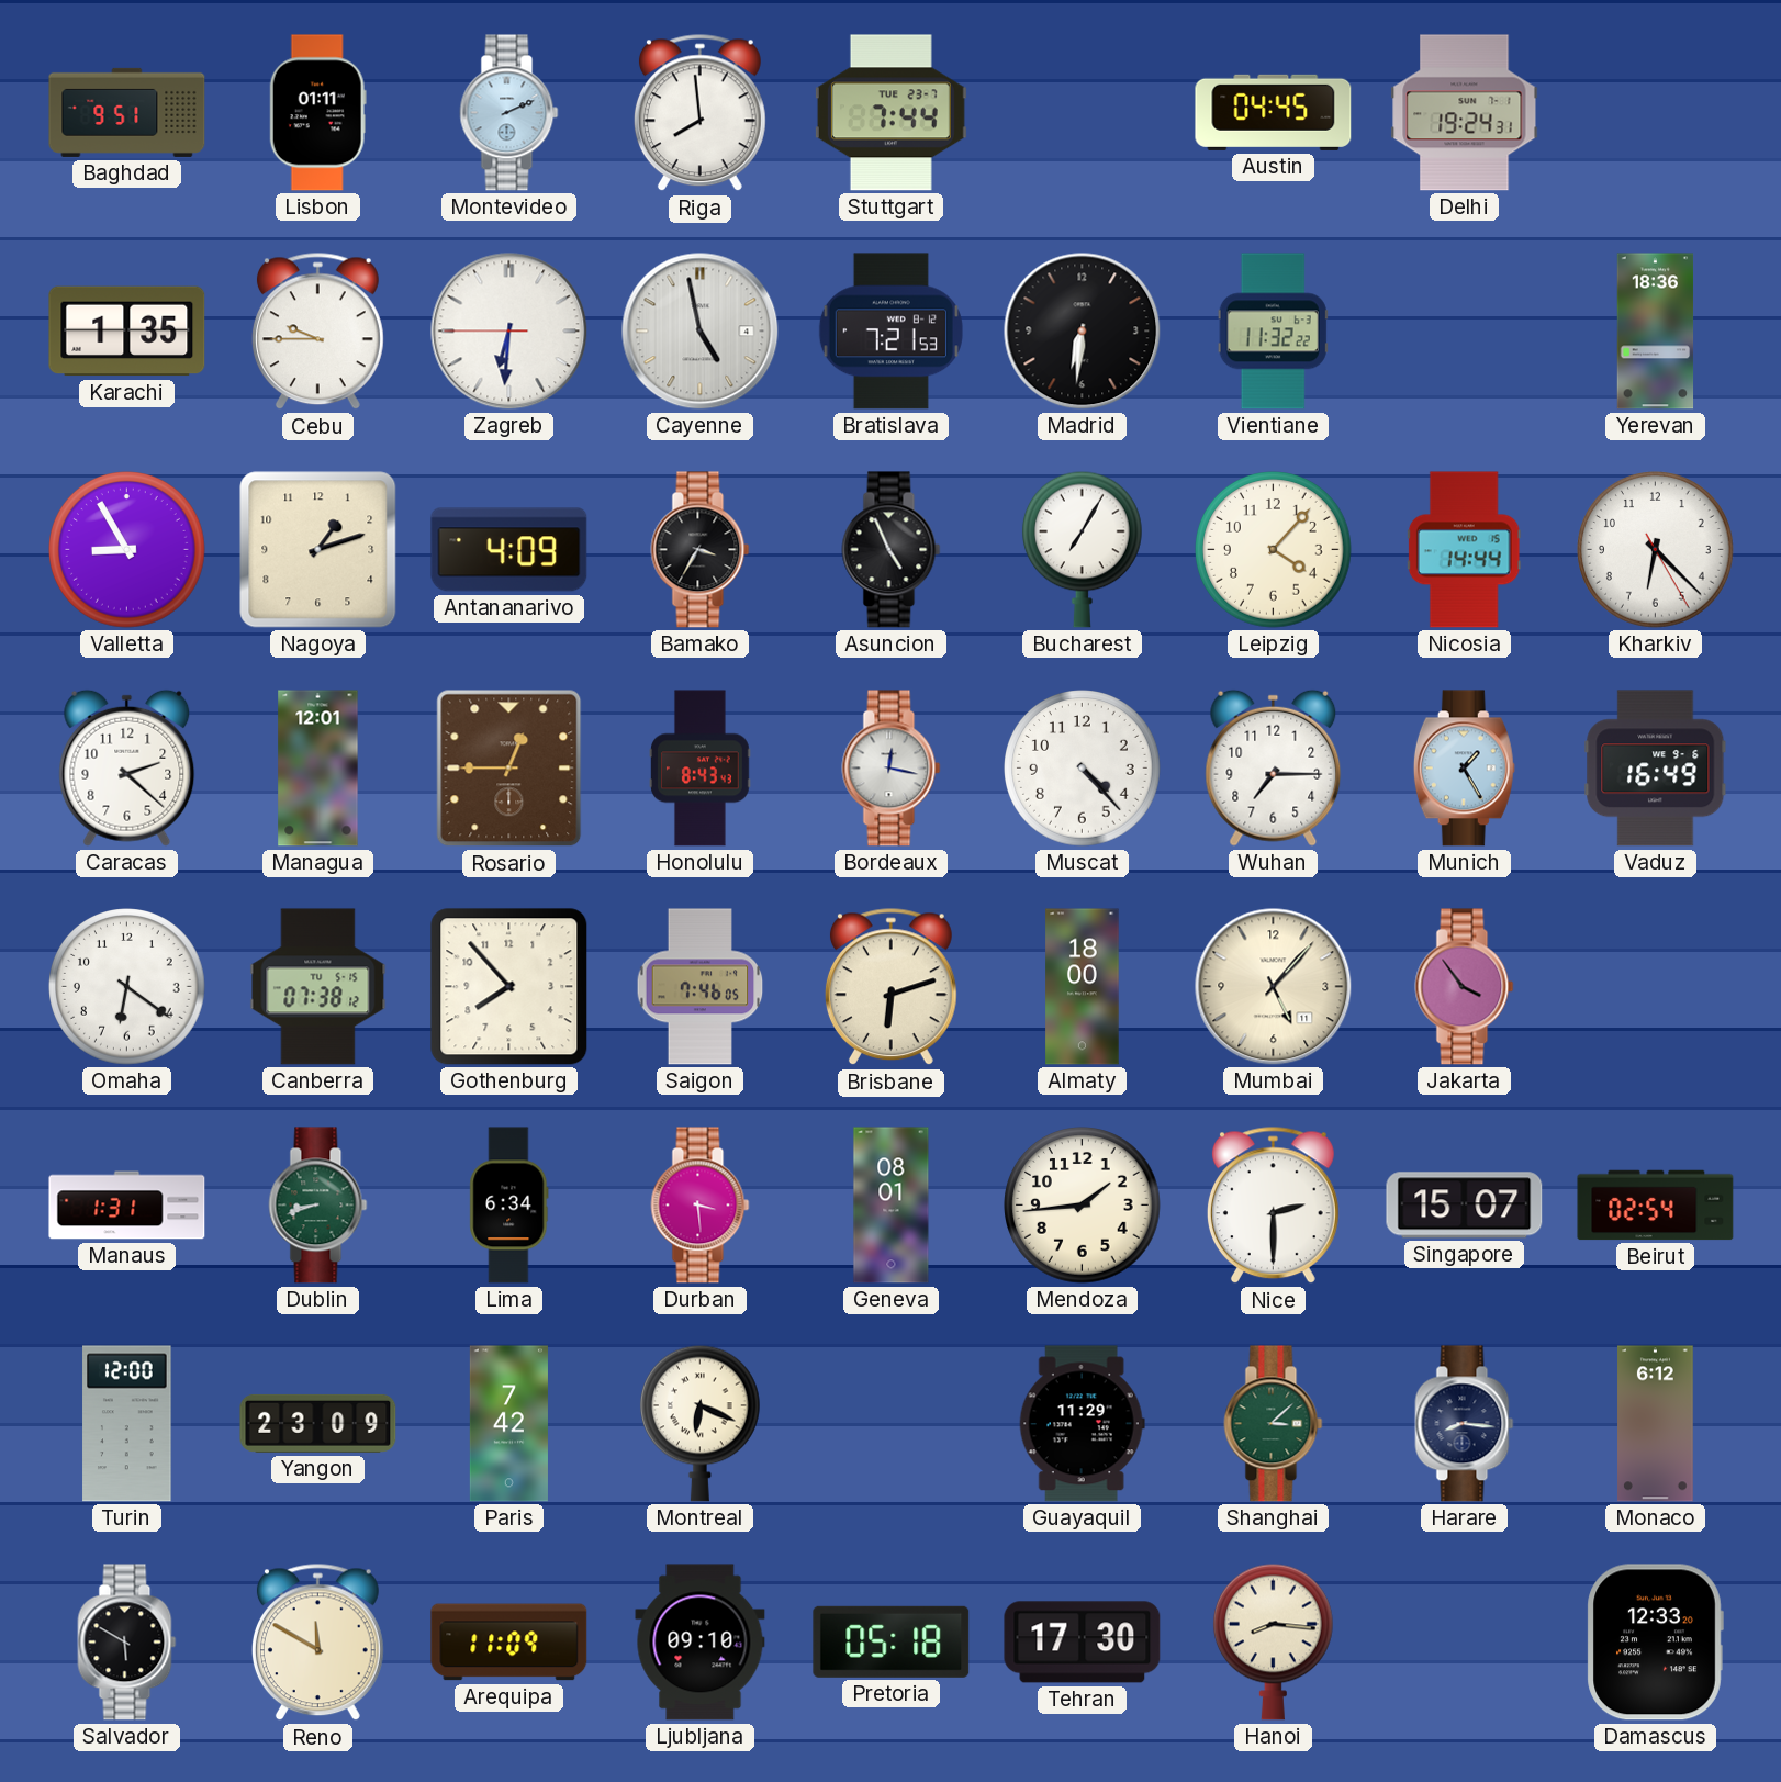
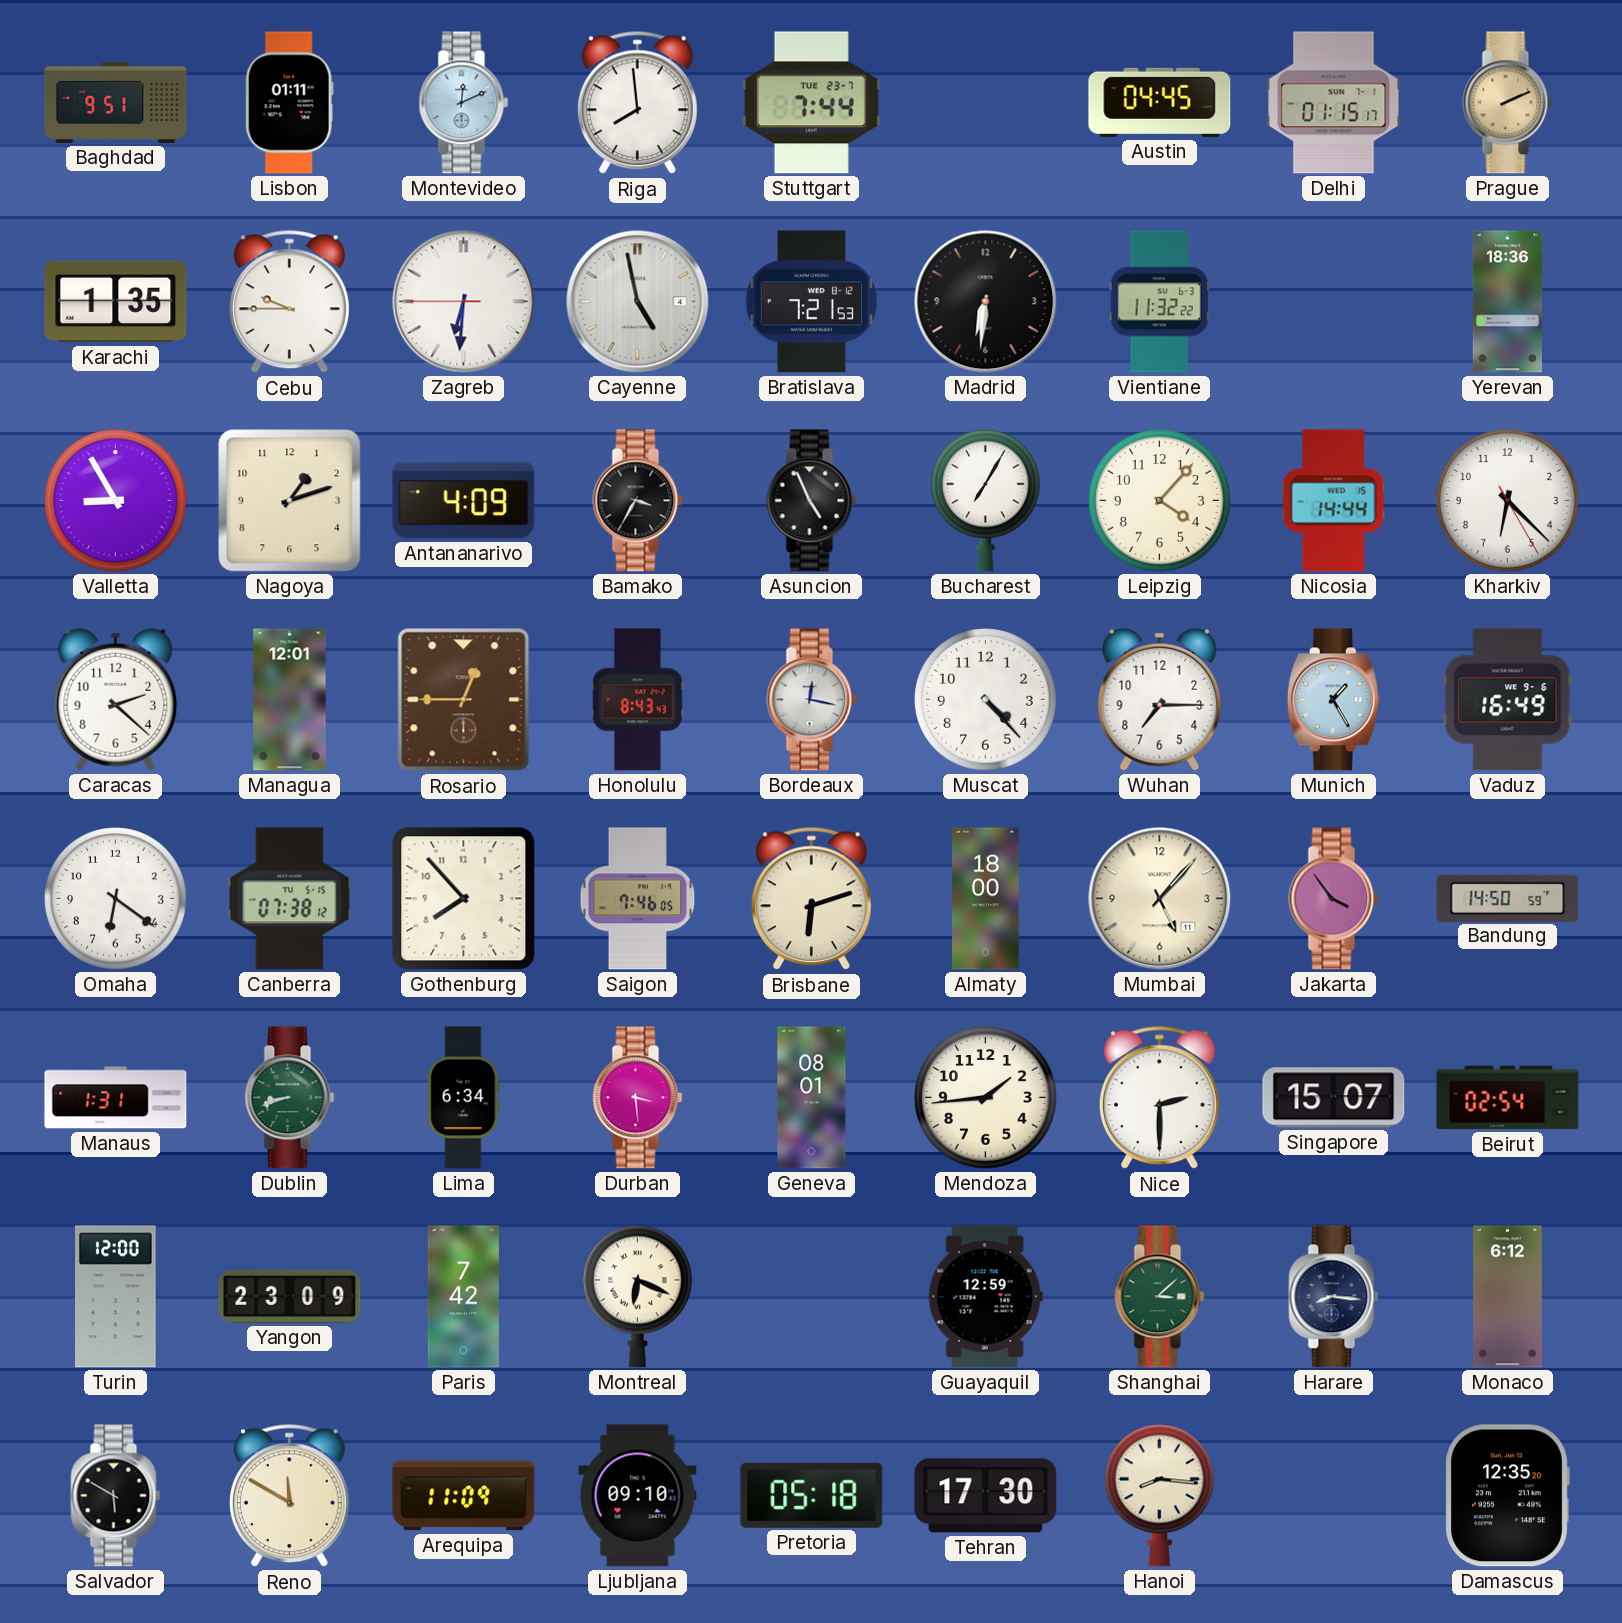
Montevideo: 2:11 -> 12:11 (464, 103)
Delhi: 19:24 -> 01:15 (1334, 103)
Prague: none -> 2:11 (1508, 103)
Bandung: none -> 14:50 (1508, 898)
Guayaquil: 11:29 -> 12:59 (985, 1297)
Damascus: 12:33 -> 12:35 (1507, 1496)
